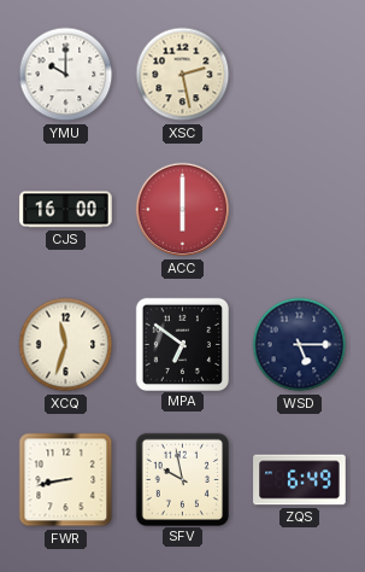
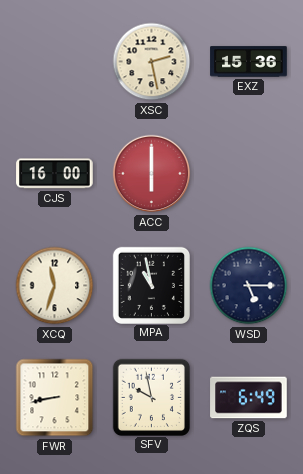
YMU: 10:00 -> none (66, 75)
EXZ: none -> 15:36 (249, 62)
MPA: 6:51 -> 10:58 (151, 285)
